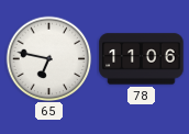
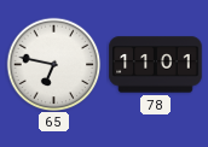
78: 11:06 -> 11:01 (156, 65)
